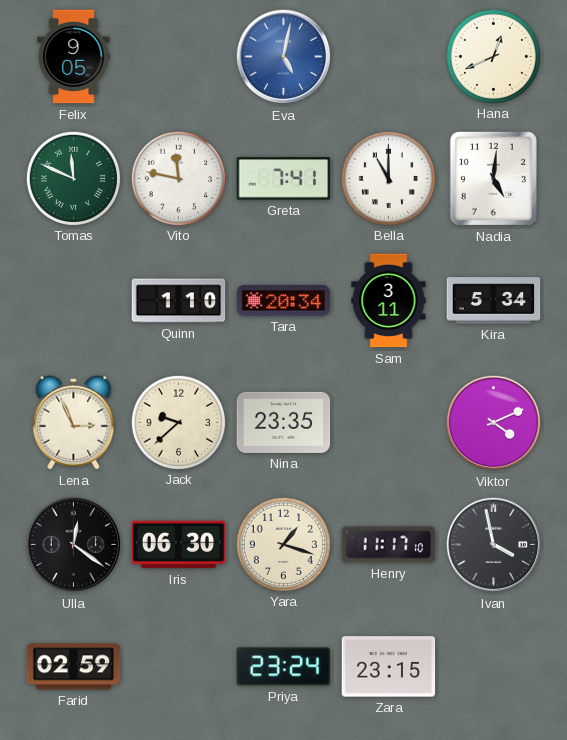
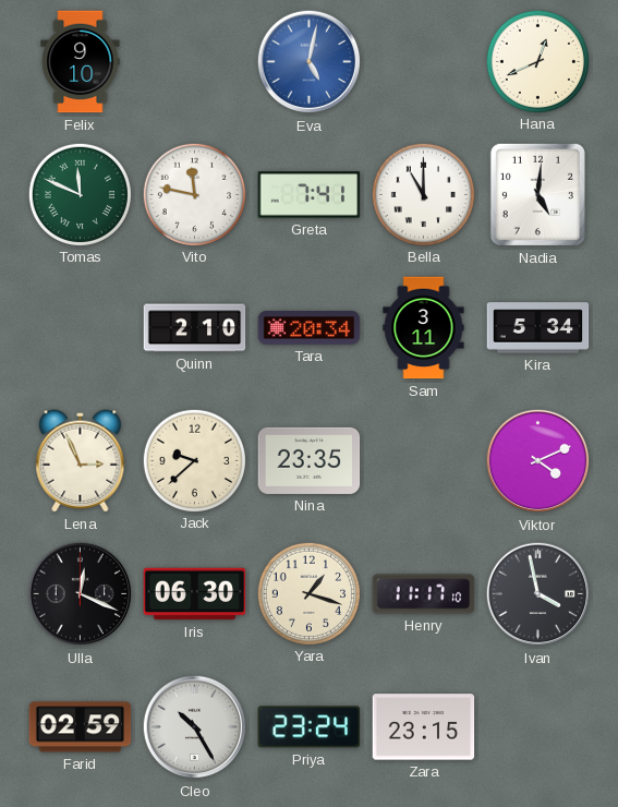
Felix: 9:05 -> 9:10 (81, 62)
Quinn: 1:10 -> 2:10 (195, 328)
Ulla: 12:21 -> 12:19 (81, 594)
Cleo: none -> 10:25 (195, 727)
